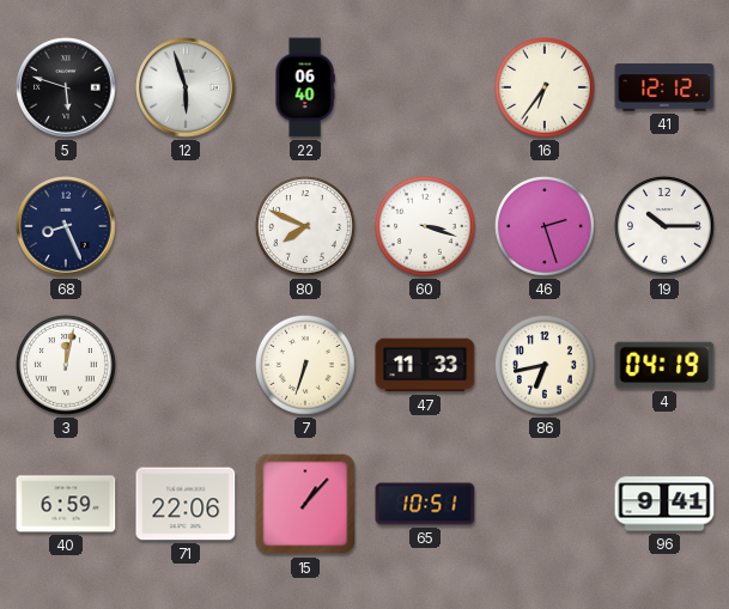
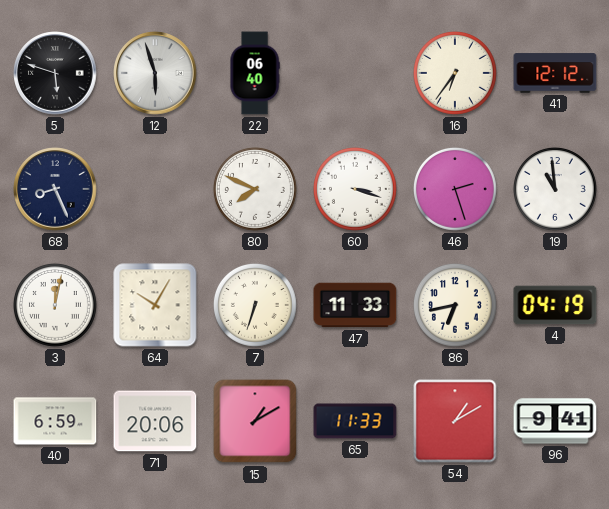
19: 10:15 -> 10:59 (555, 189)
64: none -> 10:05 (155, 305)
71: 22:06 -> 20:06 (155, 421)
15: 1:07 -> 1:10 (255, 421)
65: 10:51 -> 11:33 (355, 421)
54: none -> 1:10 (455, 421)
